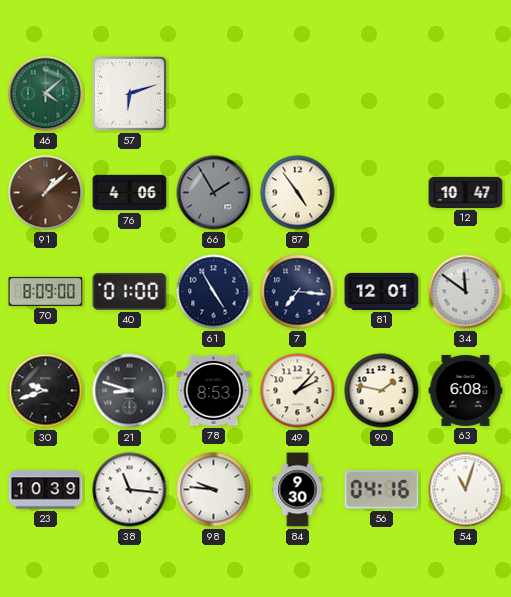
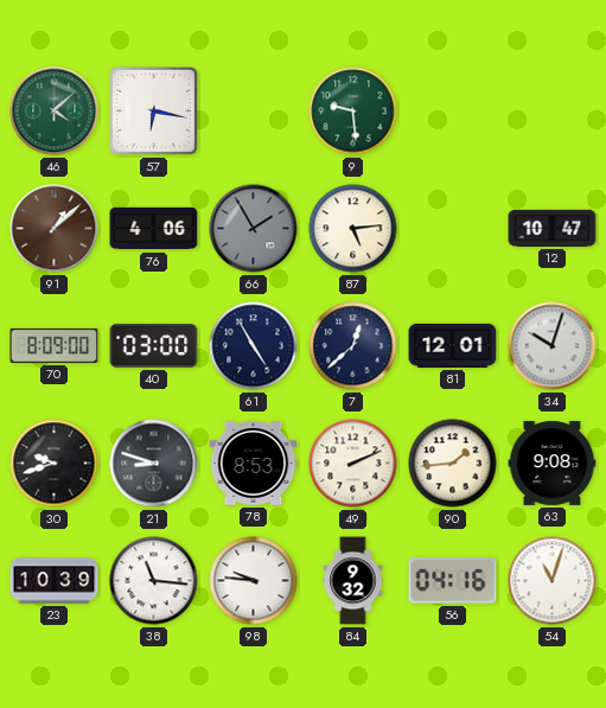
57: 6:12 -> 6:17 (153, 110)
9: none -> 9:29 (353, 111)
87: 4:54 -> 5:14 (353, 229)
40: 01:00 -> 03:00 (154, 346)
7: 7:16 -> 12:38 (353, 346)
34: 11:51 -> 10:03 (553, 346)
49: 2:07 -> 2:11 (353, 464)
90: 1:47 -> 1:44 (453, 464)
63: 6:08 -> 9:08 (553, 463)
84: 9:30 -> 9:32 (353, 581)
